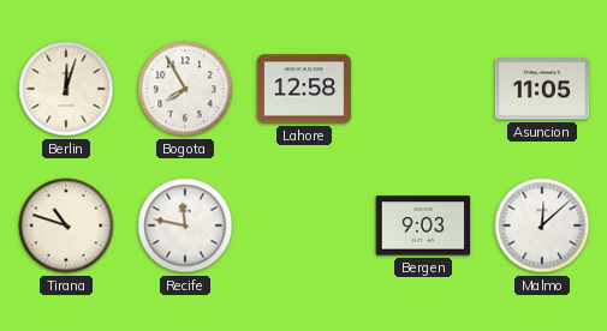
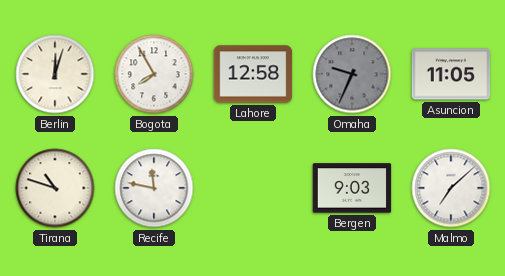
Omaha: none -> 9:34 (352, 74)
Malmo: 12:08 -> 7:08 (451, 188)
